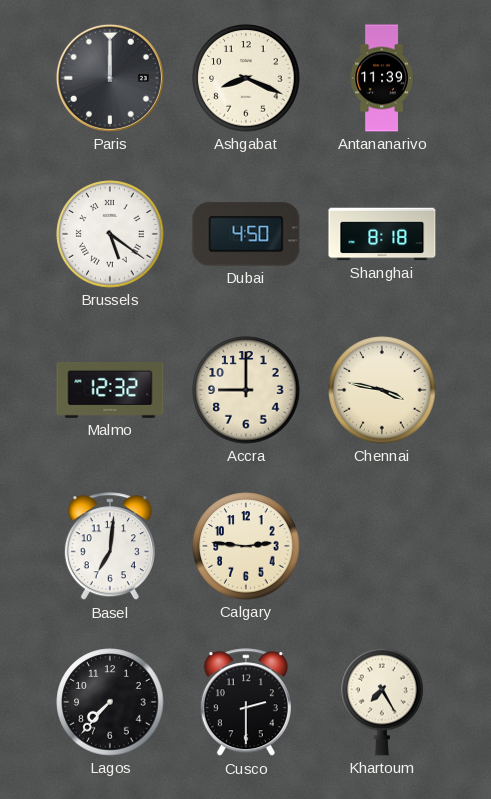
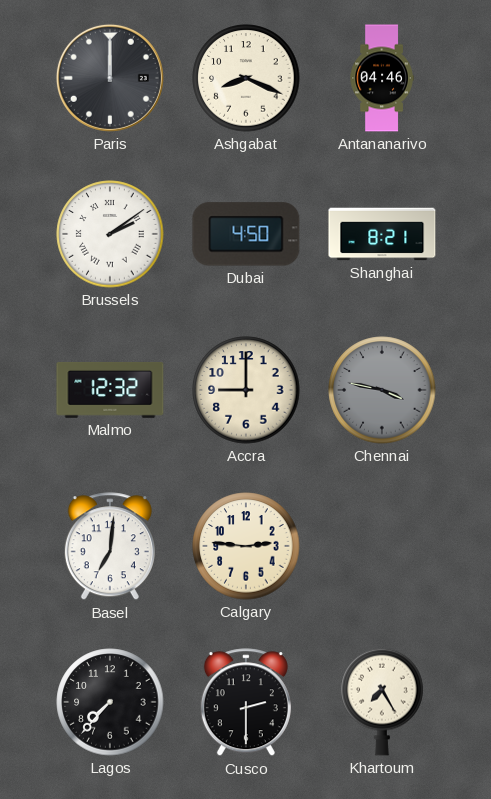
Antananarivo: 11:39 -> 04:46 (382, 78)
Brussels: 5:21 -> 2:09 (110, 234)
Shanghai: 8:18 -> 8:21 (382, 234)
Chennai dial: cream -> grey (382, 390)
